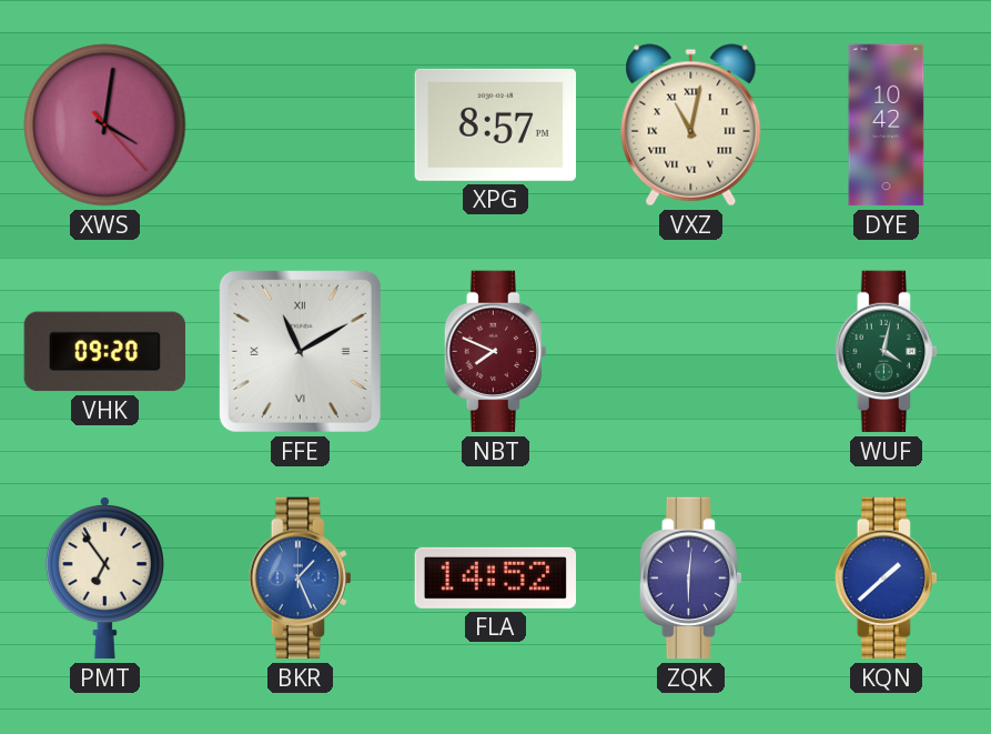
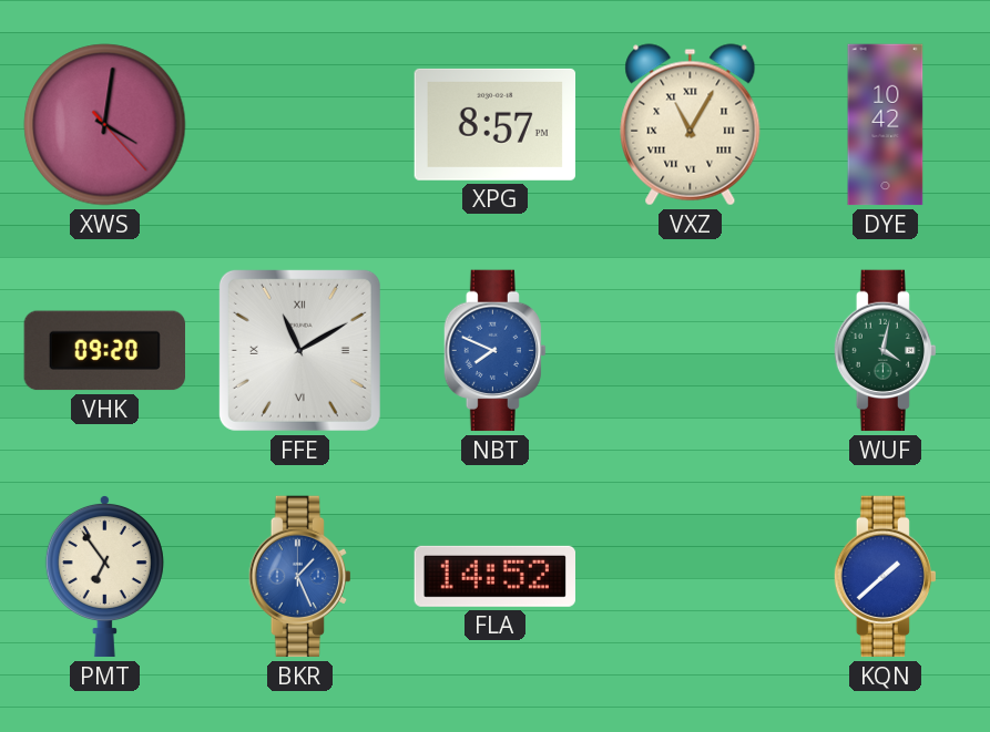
VXZ: 11:02 -> 11:05 (691, 125)
NBT dial: burgundy -> blue (494, 351)
ZQK: 6:01 -> none (690, 579)
